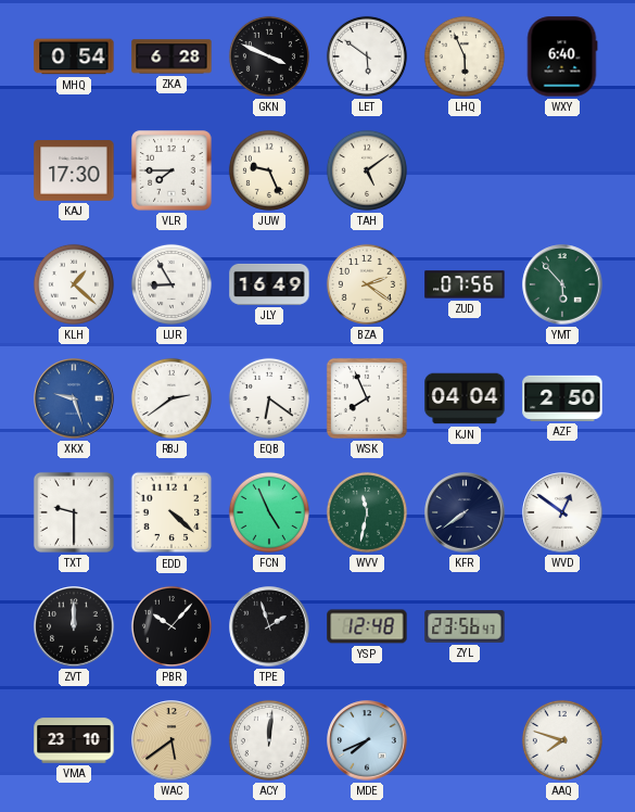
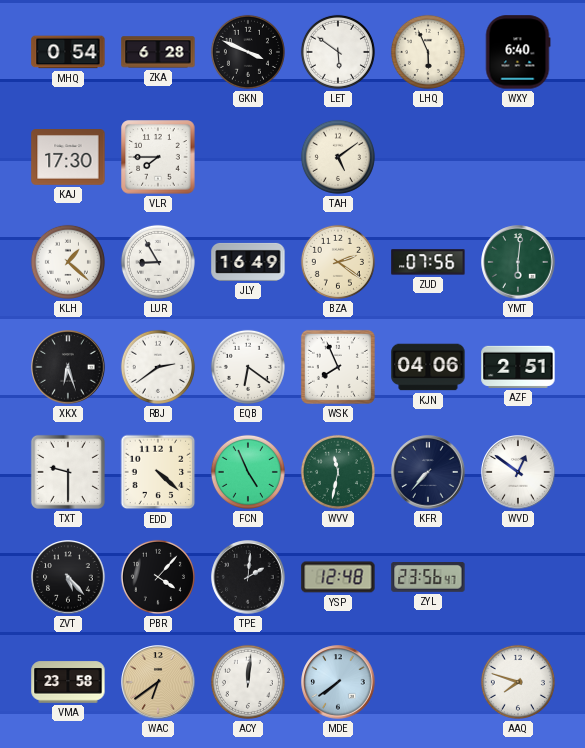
JUW: 9:26 -> none (269, 170)
YMT: 5:53 -> 6:01 (518, 262)
XKX: 9:27 -> 6:27 (68, 367)
XKX dial: blue -> black (68, 367)
KJN: 04:04 -> 04:06 (428, 367)
AZF: 2:50 -> 2:51 (518, 367)
KFR: 7:39 -> 7:37 (428, 472)
ZVT: 12:00 -> 5:23 (68, 577)
PBR: 10:07 -> 4:07 (158, 577)
TPE: 1:57 -> 2:01 (248, 577)
VMA: 23:10 -> 23:58 (68, 682)
WAC: 5:39 -> 6:39 (158, 682)
MDE: 7:41 -> 7:39 (338, 682)
